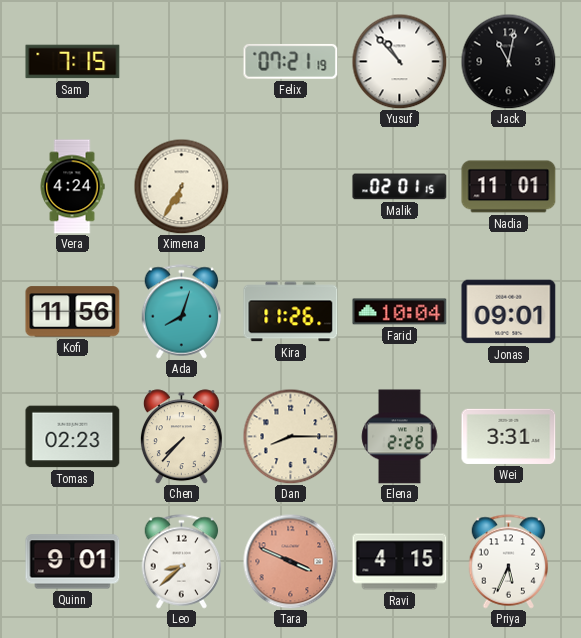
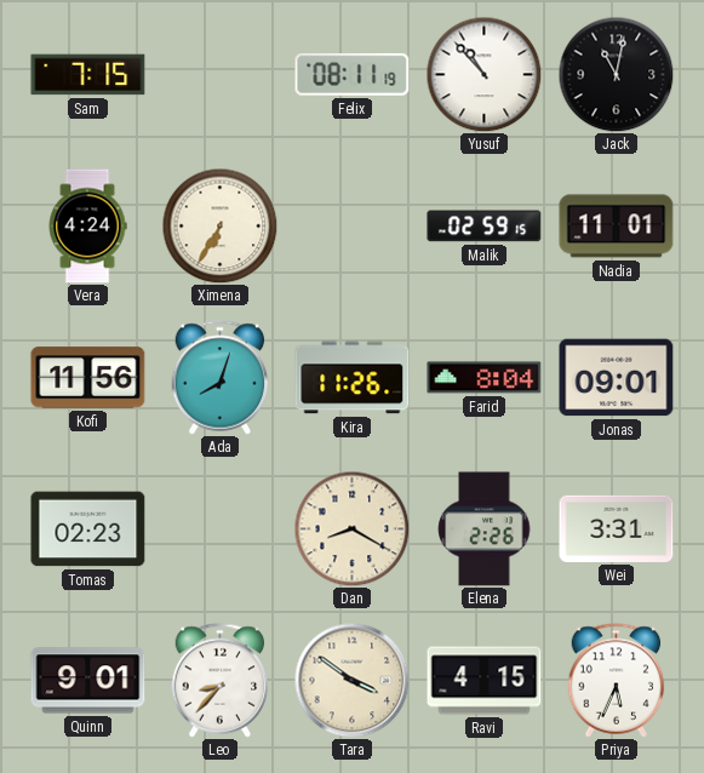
Felix: 07:21 -> 08:11 (353, 74)
Malik: 02:01 -> 02:59 (485, 227)
Farid: 10:04 -> 8:04 (485, 378)
Chen: 7:37 -> none (181, 437)
Dan: 8:15 -> 8:20 (351, 528)
Leo: 8:38 -> 8:37 (221, 681)
Tara: 3:49 -> 3:51 (351, 680)
Tara dial: salmon -> cream (351, 680)
